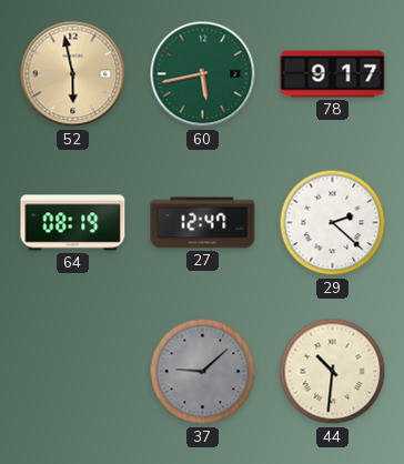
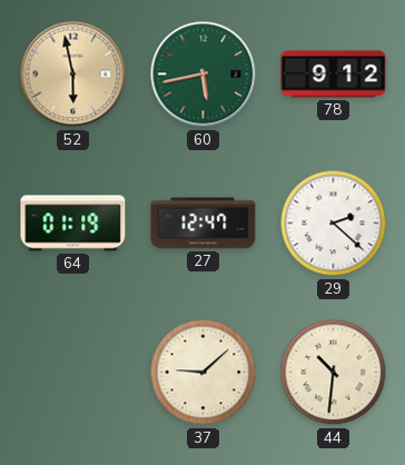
78: 9:17 -> 9:12 (334, 75)
64: 08:19 -> 01:19 (73, 224)
37 dial: grey -> cream (204, 373)
